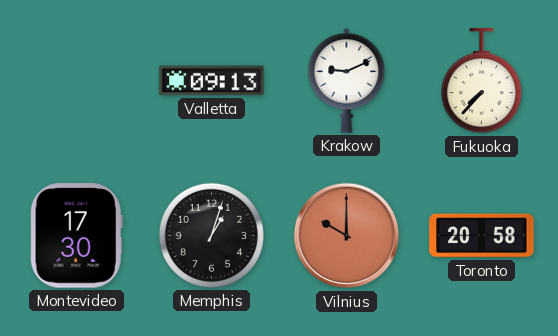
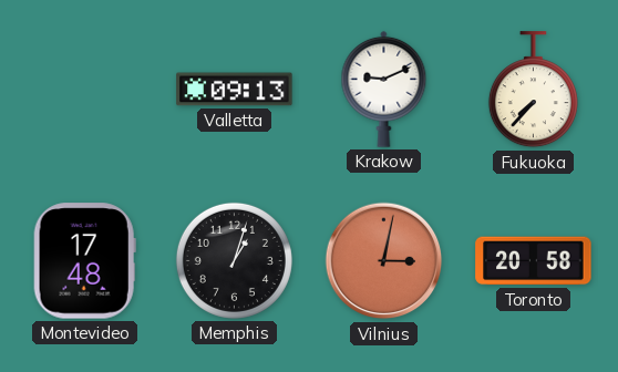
Montevideo: 17:30 -> 17:48 (84, 261)
Vilnius: 10:00 -> 3:02 (384, 261)
